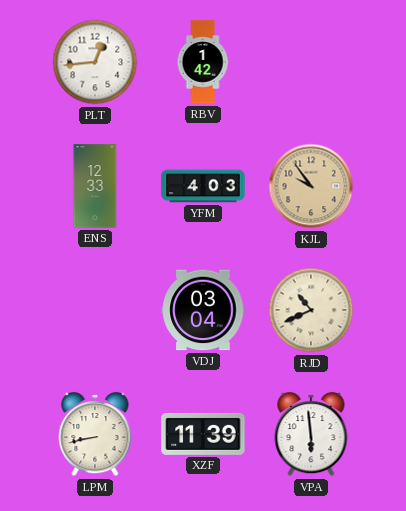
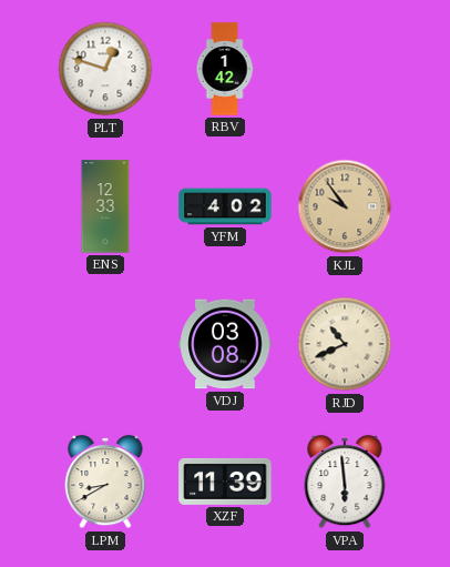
PLT: 12:44 -> 12:48 (105, 69)
YFM: 4:03 -> 4:02 (225, 206)
VDJ: 03:04 -> 03:08 (225, 344)
LPM: 8:43 -> 8:40 (105, 482)
